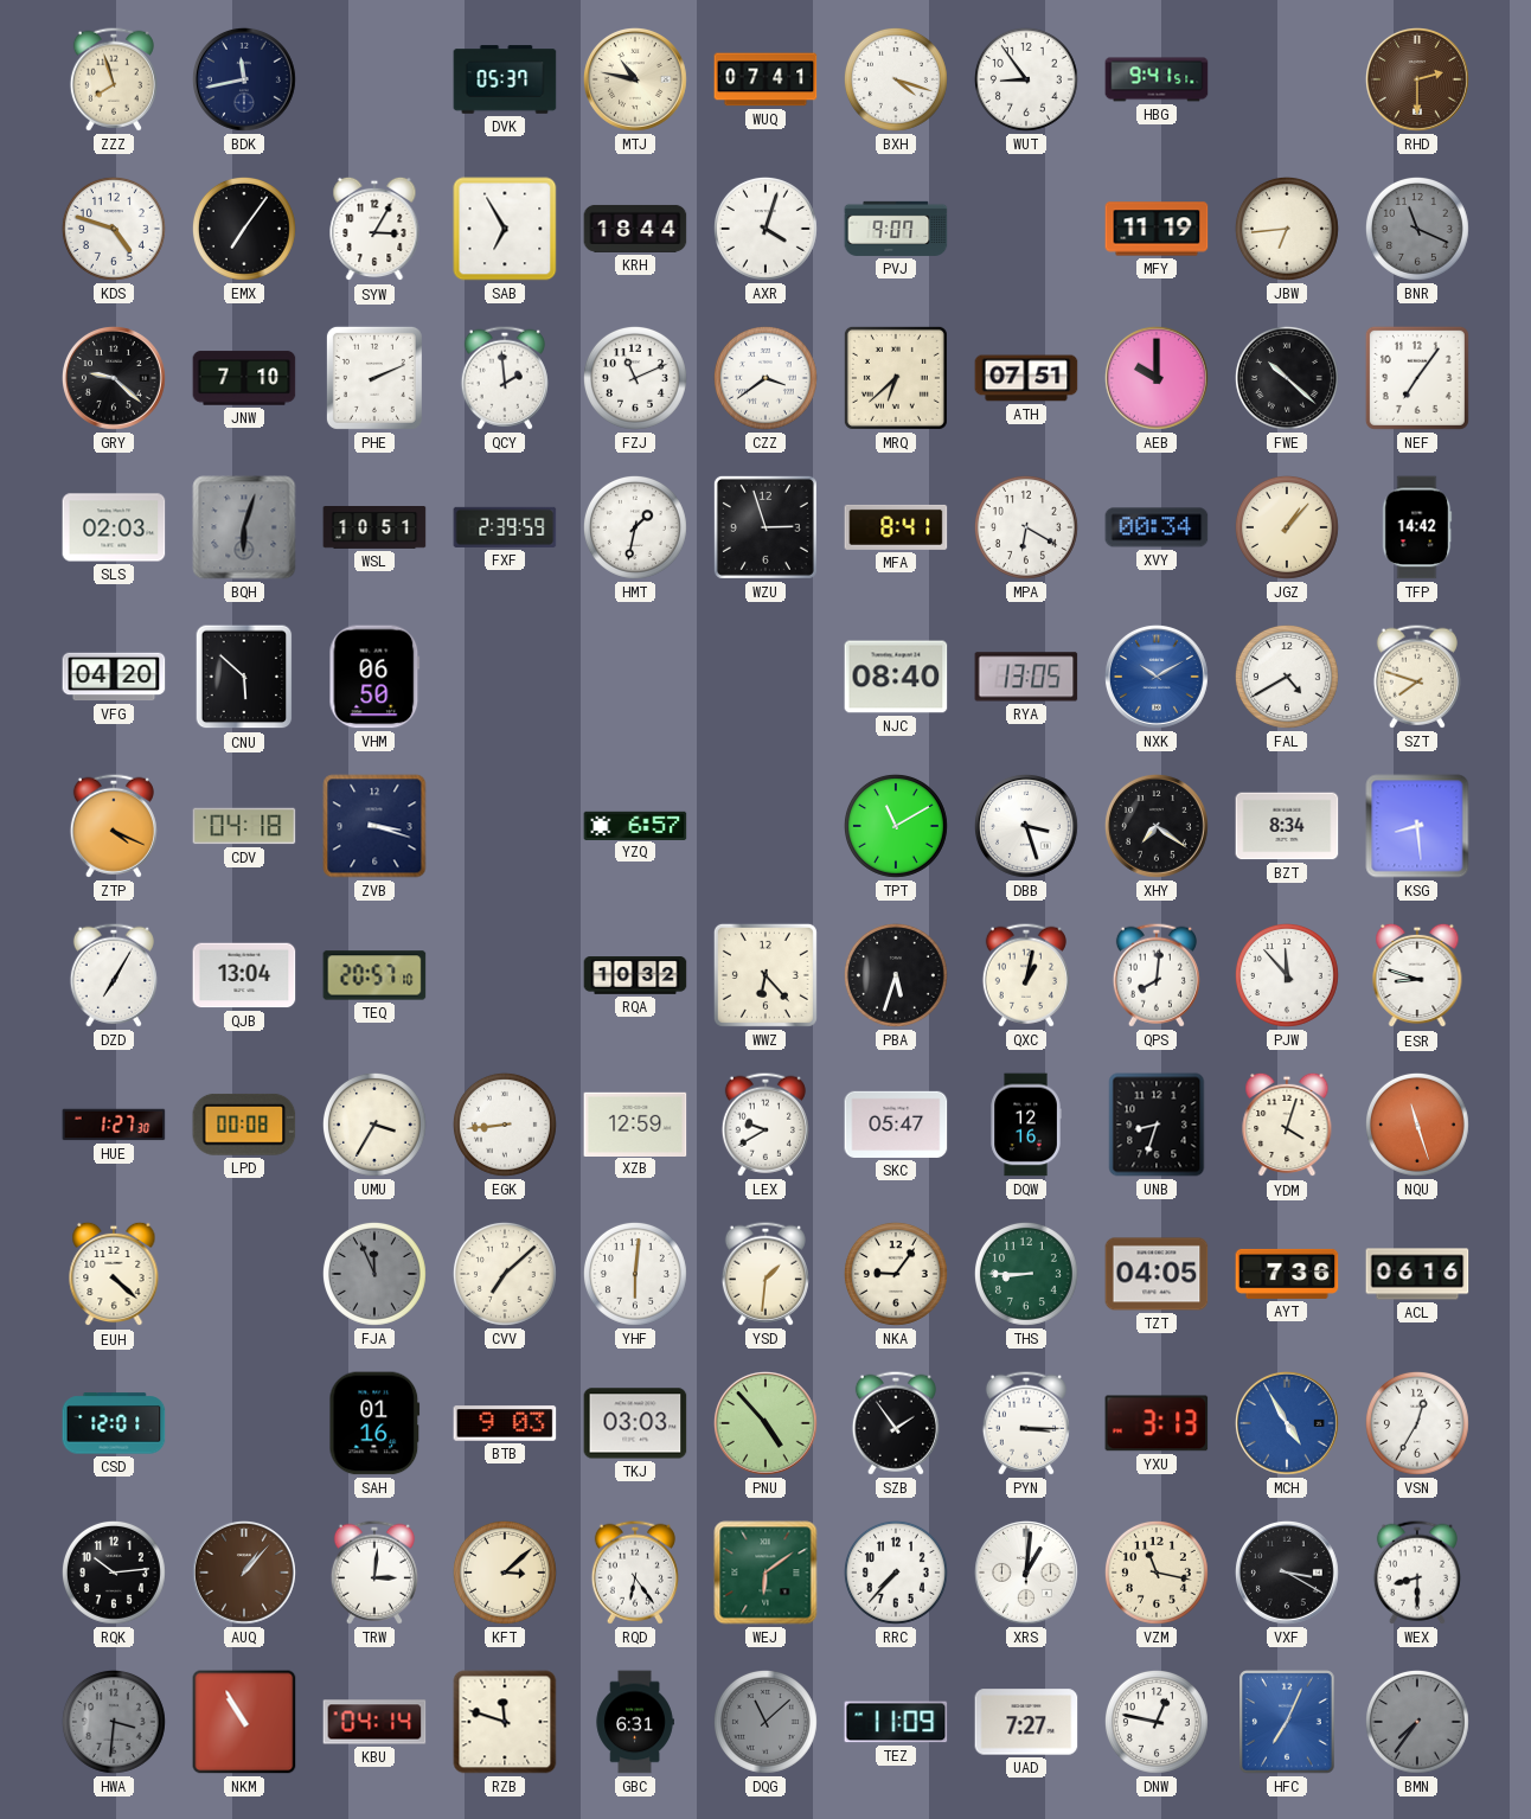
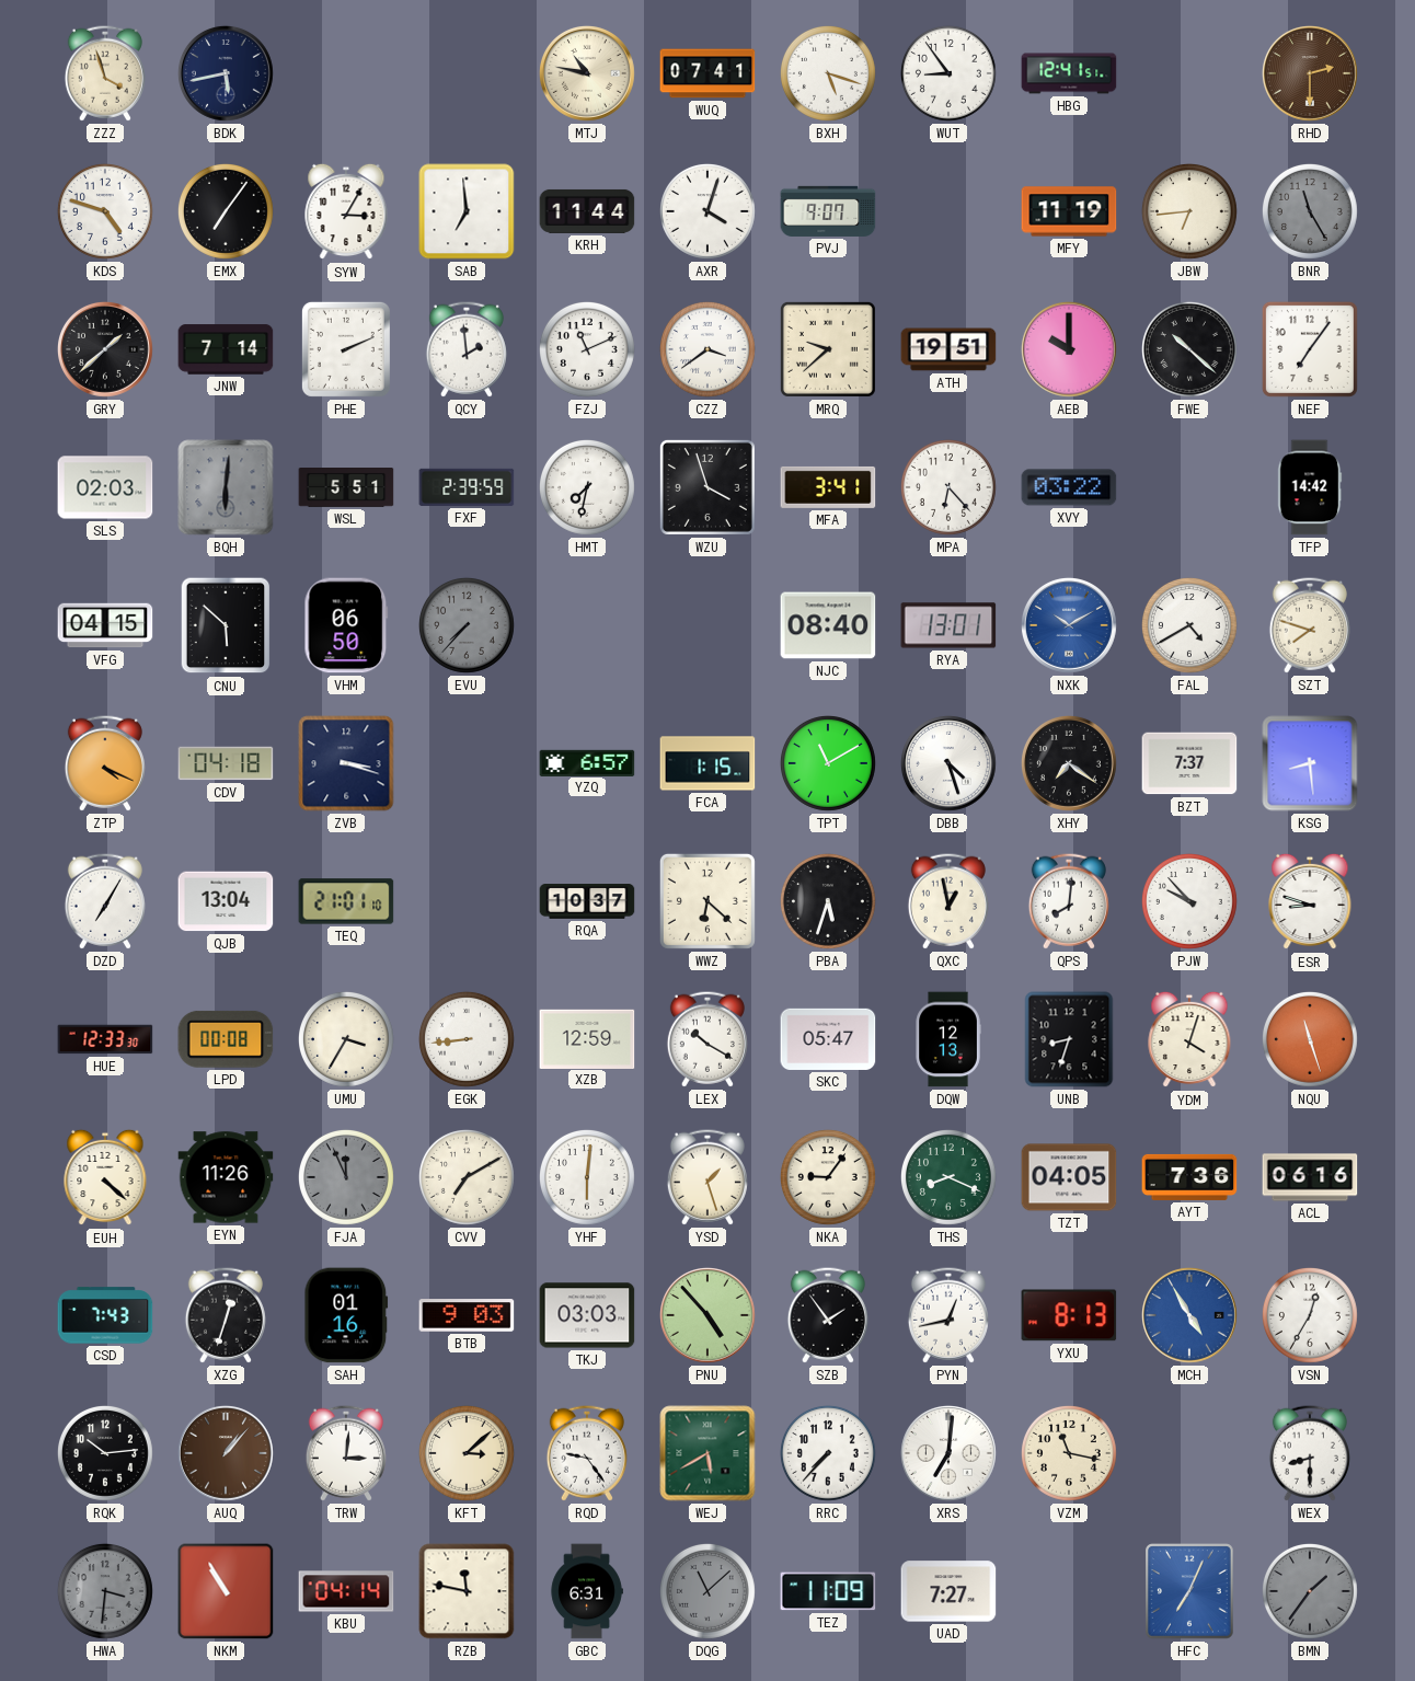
ZZZ: 7:57 -> 3:57 (105, 73)
BDK: 11:43 -> 5:43 (226, 73)
DVK: 05:37 -> none (505, 79)
BXH: 4:18 -> 5:18 (828, 73)
HBG: 9:41 -> 12:41 (1069, 73)
SAB: 6:55 -> 6:59 (467, 211)
KRH: 18:44 -> 11:44 (587, 211)
BNR: 11:19 -> 11:25 (1310, 211)
GRY: 9:22 -> 1:38 (105, 349)
JNW: 7:10 -> 7:14 (226, 349)
MRQ: 6:38 -> 9:38 (828, 349)
ATH: 07:51 -> 19:51 (948, 349)
BQH: 6:03 -> 6:01 (226, 487)
WSL: 10:51 -> 5:51 (346, 488)
HMT: 1:32 -> 7:32 (587, 487)
WZU: 2:57 -> 3:57 (707, 487)
MFA: 8:41 -> 3:41 (828, 487)
MPA: 6:20 -> 6:23 (948, 487)
XVY: 00:34 -> 03:22 (1069, 487)
JGZ: 1:07 -> none (1287, 527)
VFG: 04:20 -> 04:15 (105, 625)
EVU: none -> 7:37 (467, 625)
RYA: 13:05 -> 13:01 (948, 625)
FCA: none -> 1:15 (707, 763)
DBB: 3:27 -> 4:27 (948, 763)
BZT: 8:34 -> 7:37 (1189, 763)
TEQ: 20:57 -> 21:01 (346, 901)
RQA: 10:32 -> 10:37 (587, 901)
WWZ: 6:23 -> 6:22 (707, 901)
QXC: 1:02 -> 12:58 (948, 901)
PJW: 11:53 -> 9:53 (1189, 901)
HUE: 1:27 -> 12:33 (105, 1039)
LEX: 9:40 -> 10:20 (707, 1039)
DQW: 12:16 -> 12:13 (948, 1039)
EYN: none -> 11:26 (226, 1177)
CVV: 7:08 -> 7:10 (467, 1177)
YSD: 1:31 -> 1:27 (707, 1177)
THS: 8:45 -> 8:19 (948, 1177)
CSD: 12:01 -> 7:43 (105, 1315)
XZG: none -> 12:33 (226, 1315)
PYN: 3:15 -> 12:43 (948, 1315)
YXU: 3:13 -> 8:13 (1069, 1315)
RQD: 6:24 -> 9:24 (587, 1453)
WEJ: 6:09 -> 5:40 (707, 1453)
XRS: 1:01 -> 7:01 (948, 1453)
VXF: 3:20 -> none (1287, 1573)
RZB: 11:48 -> 11:47 (467, 1591)
DNW: 12:47 -> none (1157, 1722)
BMN: 7:36 -> 1:36 (1310, 1591)
